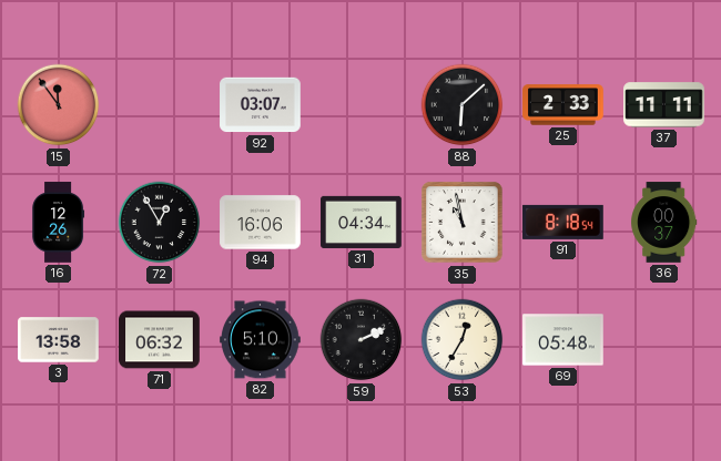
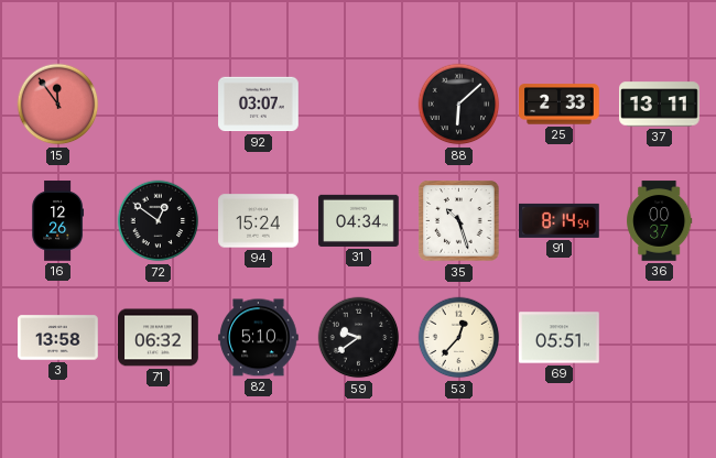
37: 11:11 -> 13:11 (660, 105)
72: 12:55 -> 12:51 (159, 221)
94: 16:06 -> 15:24 (259, 221)
35: 10:58 -> 10:27 (459, 221)
91: 8:18 -> 8:14 (560, 220)
59: 2:11 -> 9:39 (359, 338)
53: 12:35 -> 12:37 (459, 338)
69: 05:48 -> 05:51 (560, 338)
